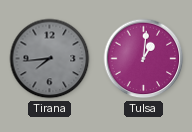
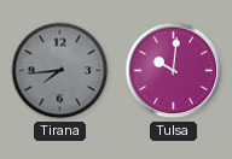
Tulsa: 1:01 -> 10:01 (174, 71)
